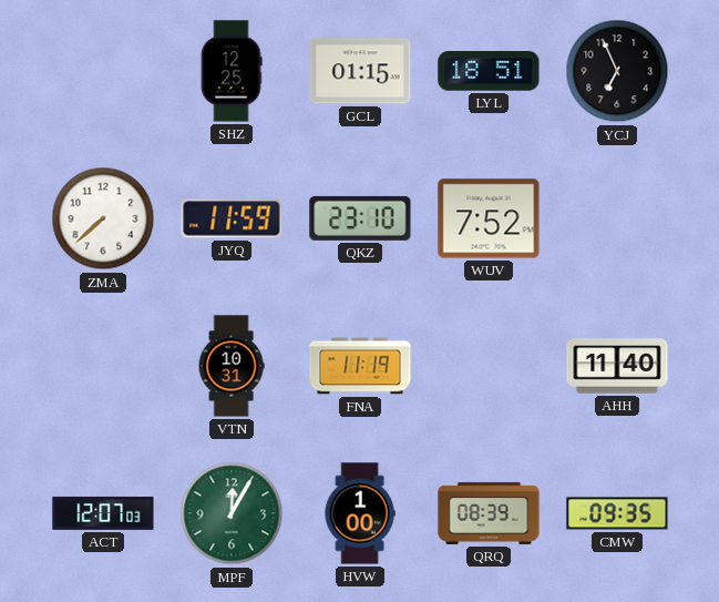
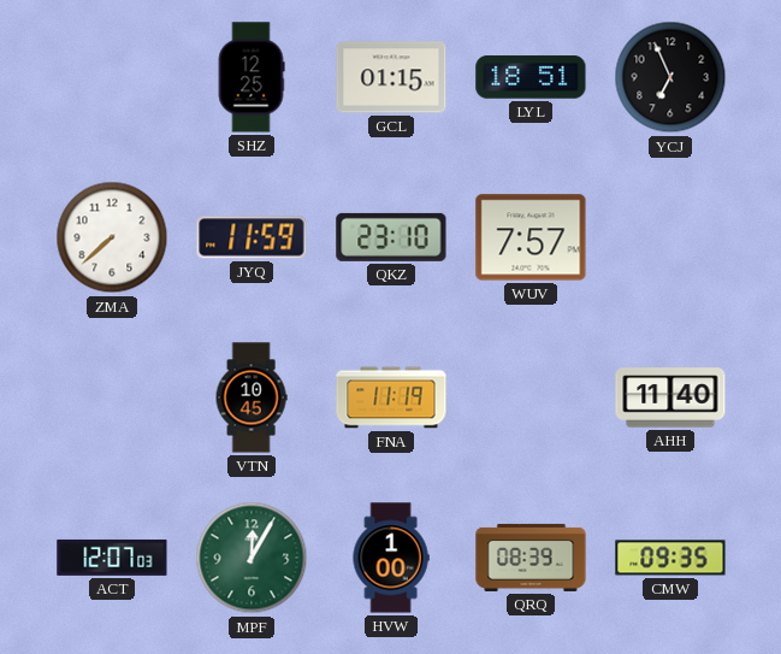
WUV: 7:52 -> 7:57 (531, 237)
VTN: 10:31 -> 10:45 (252, 397)
